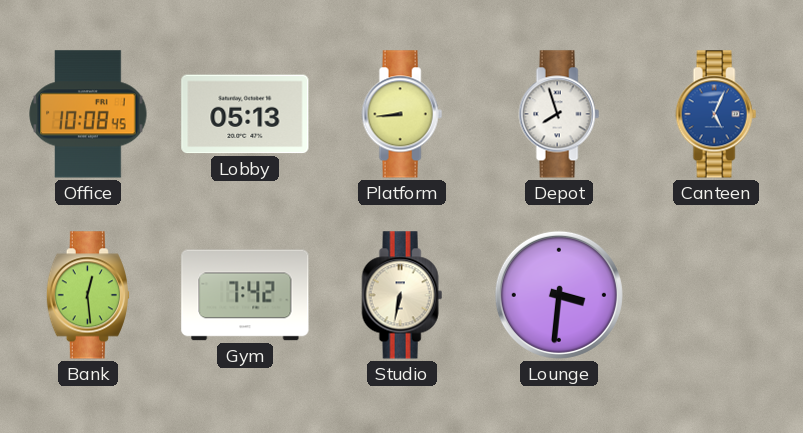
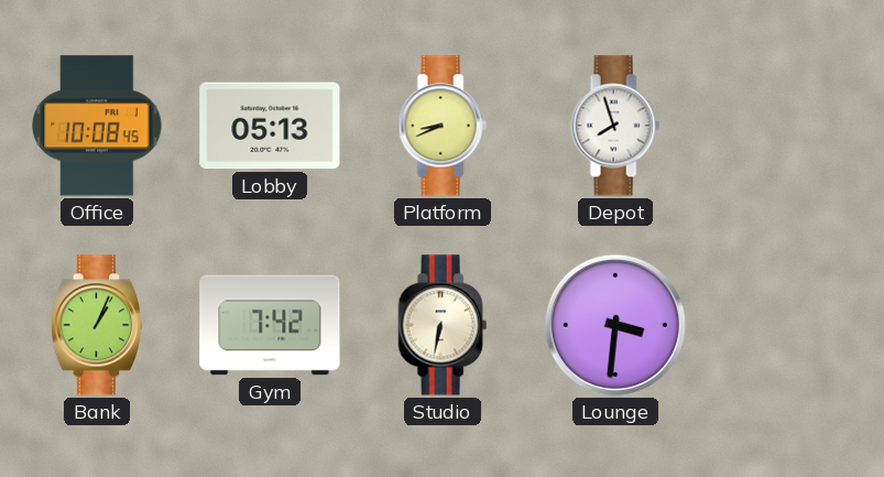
Platform: 8:44 -> 8:41 (443, 126)
Canteen: 5:04 -> none (716, 114)
Bank: 12:29 -> 1:04 (97, 325)
